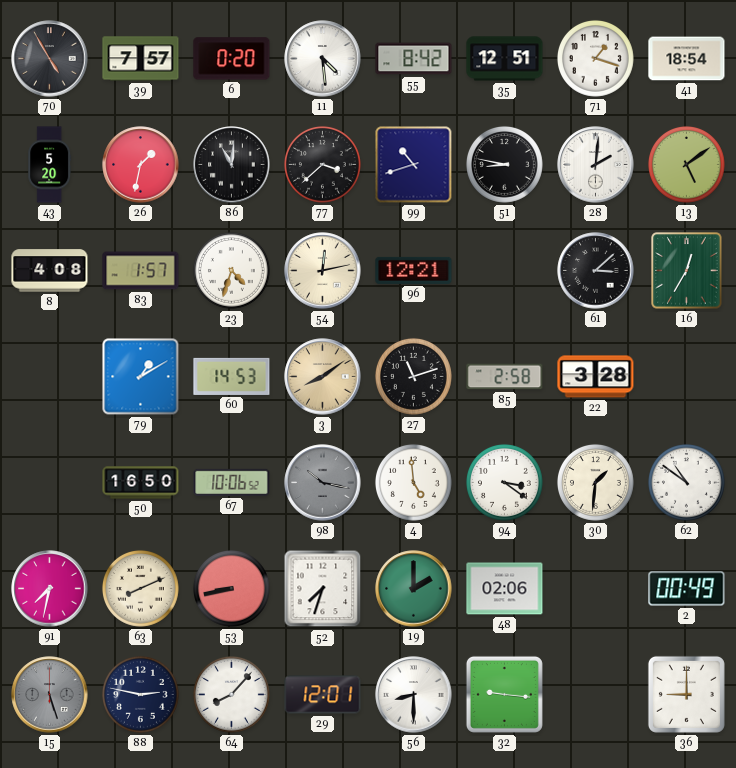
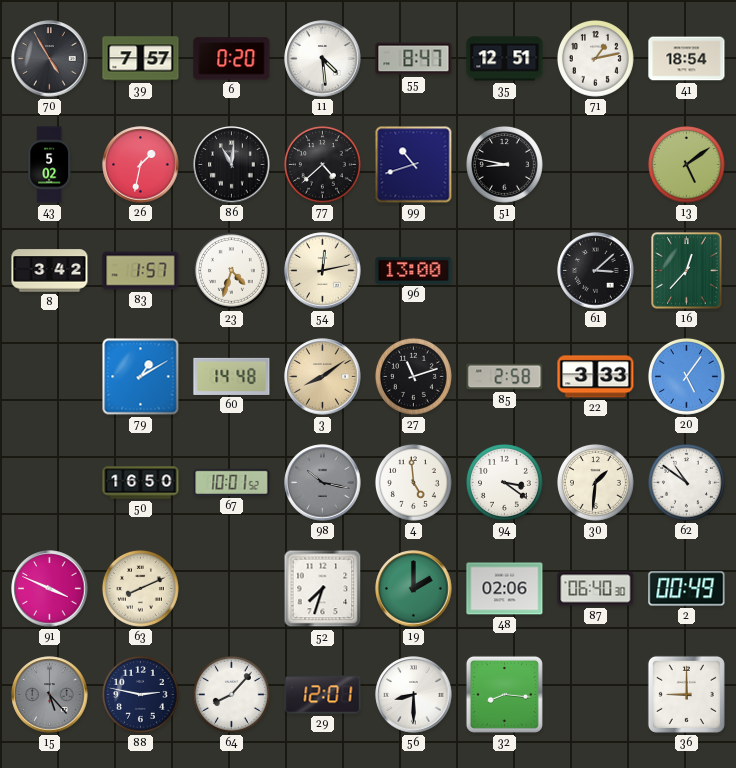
55: 8:42 -> 8:47 (414, 59)
71: 1:18 -> 1:13 (595, 58)
43: 5:20 -> 5:02 (50, 165)
77: 3:38 -> 4:38 (322, 164)
28: 2:01 -> none (596, 165)
8: 4:08 -> 3:42 (50, 271)
96: 12:21 -> 13:00 (414, 270)
16: 12:35 -> 12:37 (687, 271)
60: 14:53 -> 14:48 (232, 376)
22: 3:28 -> 3:33 (596, 377)
20: none -> 5:06 (686, 376)
67: 10:06 -> 10:01 (232, 482)
91: 7:32 -> 3:49 (50, 589)
53: 8:43 -> none (231, 588)
87: none -> 06:40 (596, 589)
15: 5:27 -> 5:23 (50, 695)
32: 9:16 -> 8:16 (504, 694)
